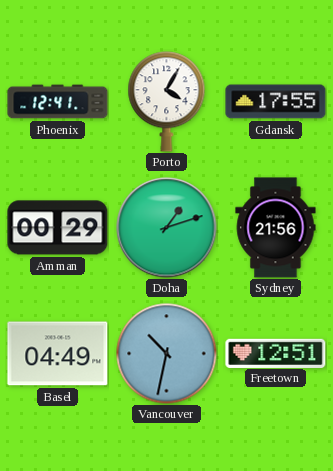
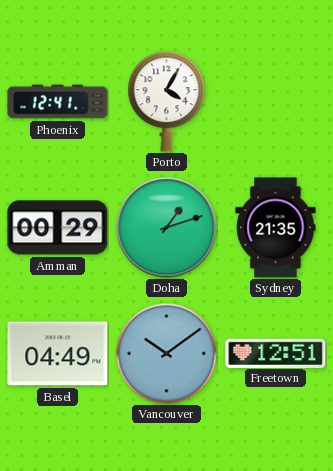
Gdansk: 17:55 -> none (276, 102)
Sydney: 21:56 -> 21:35 (276, 228)
Vancouver: 10:32 -> 10:09 (167, 354)
